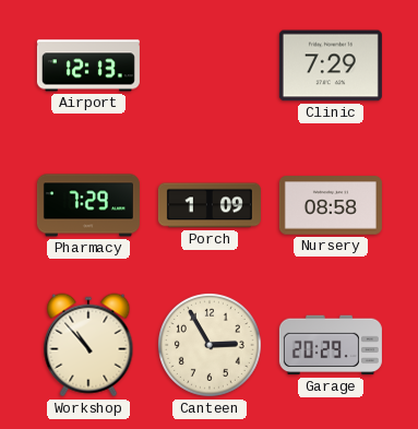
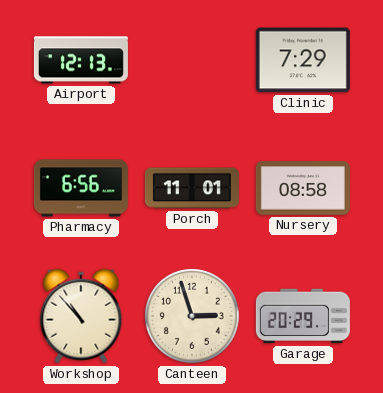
Pharmacy: 7:29 -> 6:56 (81, 188)
Porch: 1:09 -> 11:01 (192, 188)
Canteen: 2:55 -> 2:57 (192, 316)
